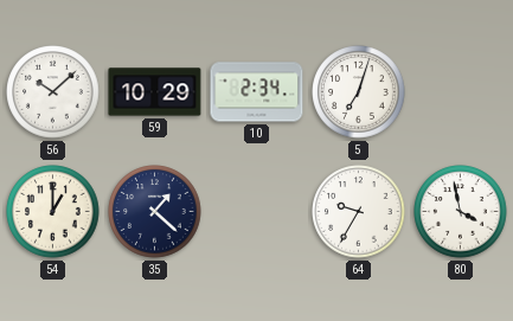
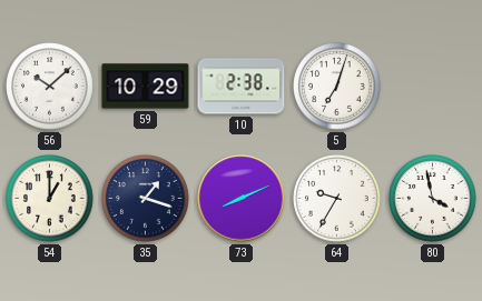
10: 2:34 -> 2:38 (242, 87)
35: 1:22 -> 1:18 (146, 199)
73: none -> 8:11 (242, 199)
